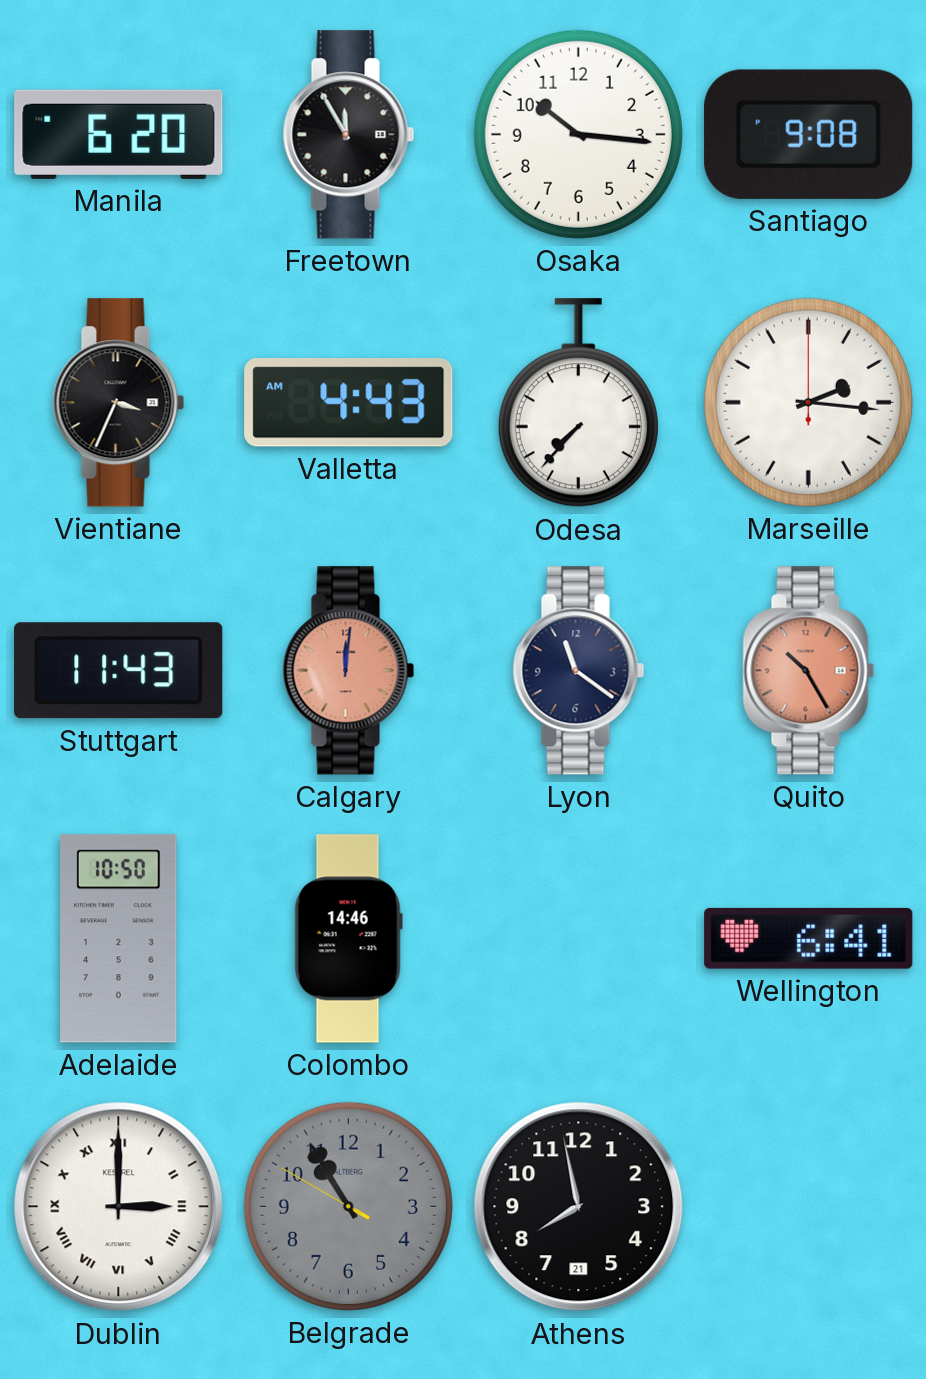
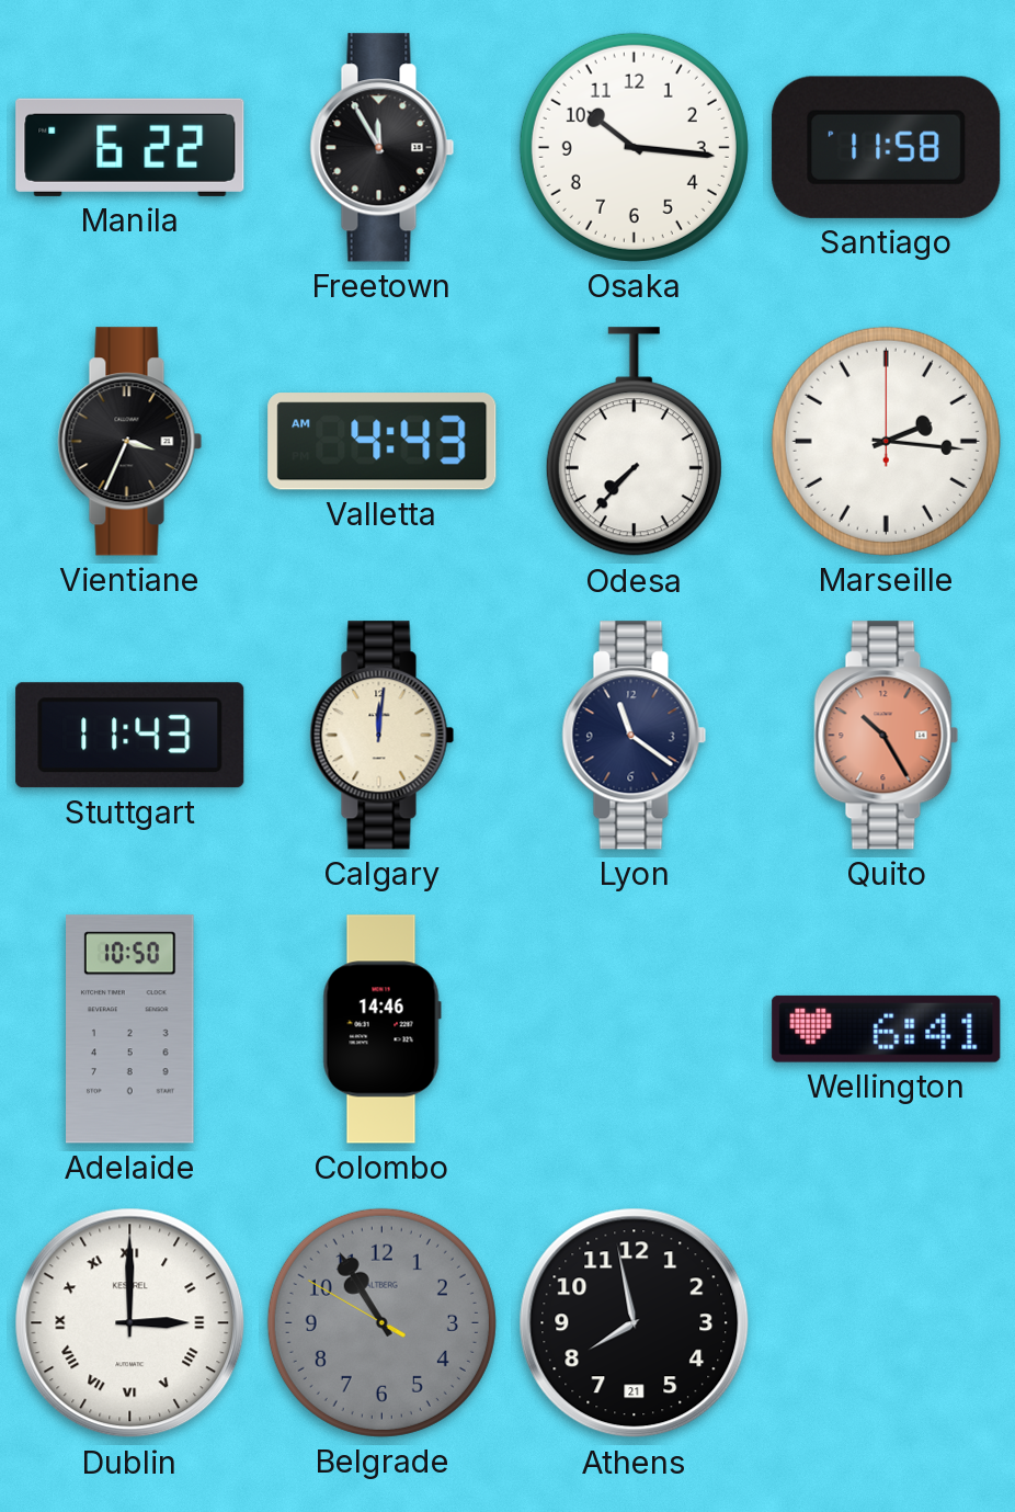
Manila: 6:20 -> 6:22 (130, 147)
Santiago: 9:08 -> 11:58 (887, 147)
Calgary dial: salmon -> cream (383, 736)
